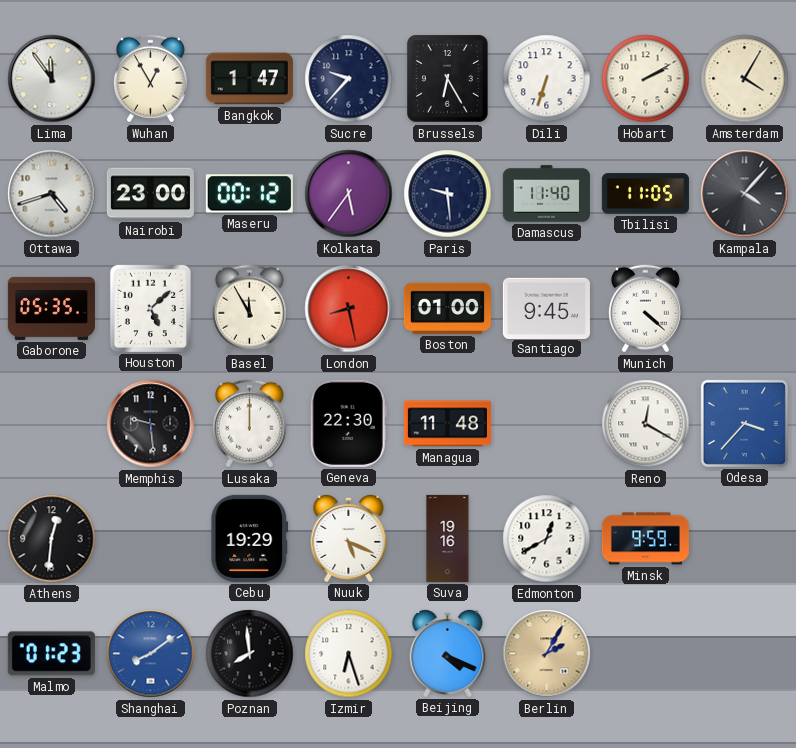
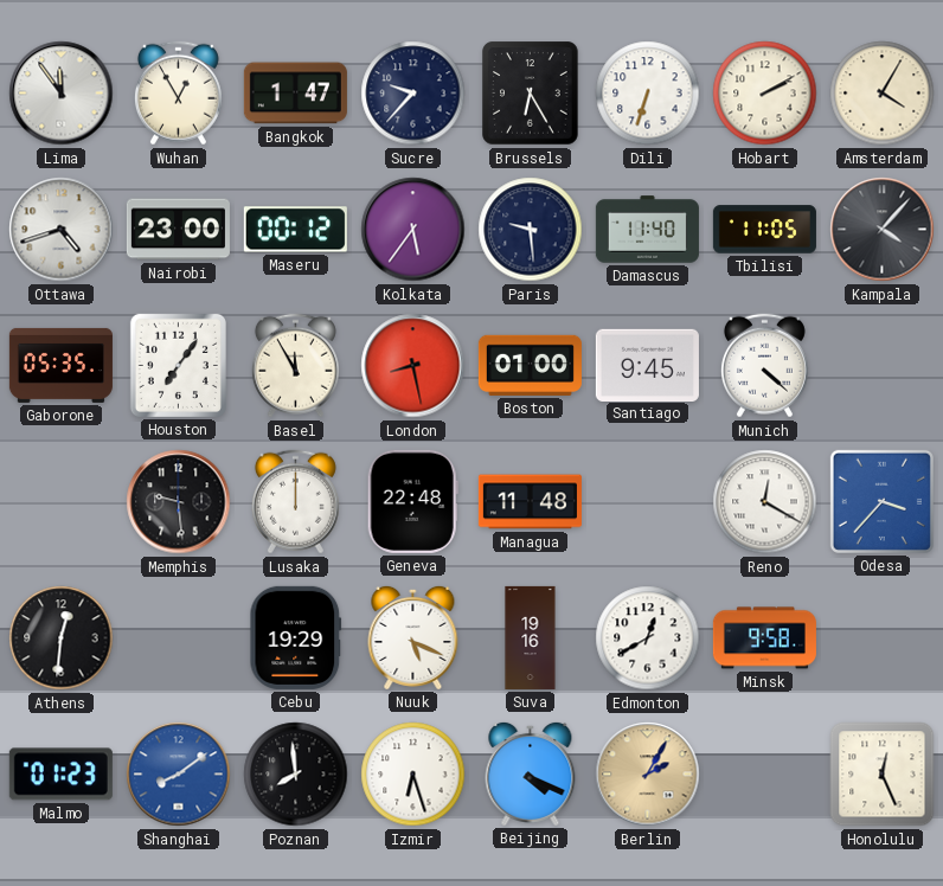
Houston: 5:08 -> 7:06 (178, 365)
Geneva: 22:30 -> 22:48 (412, 501)
Minsk: 9:59 -> 9:58 (764, 638)
Honolulu: none -> 12:26 (883, 775)
